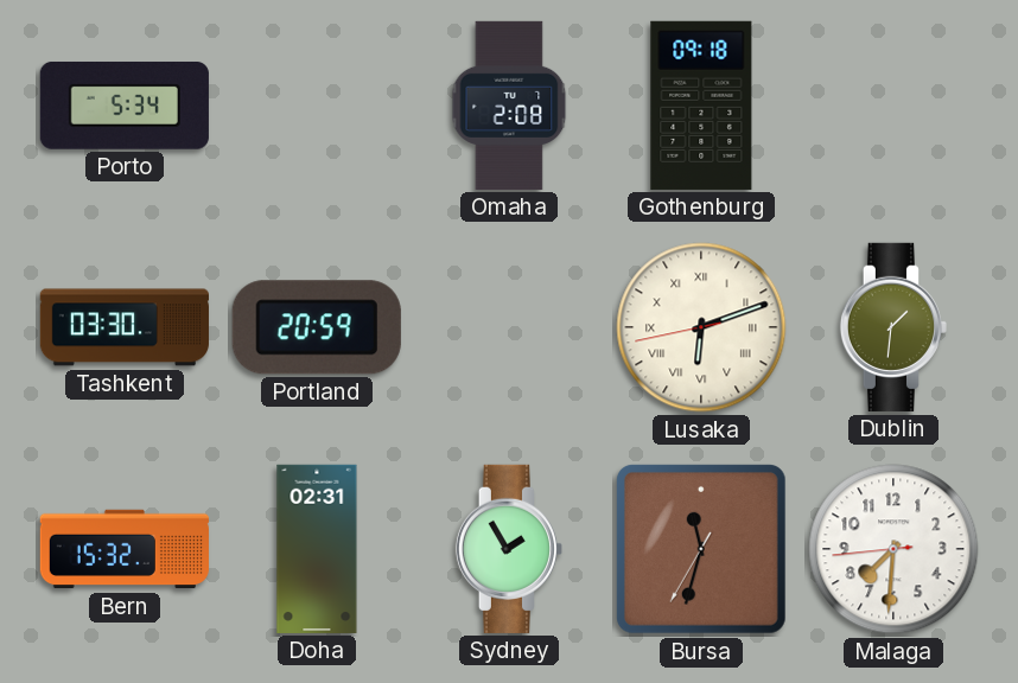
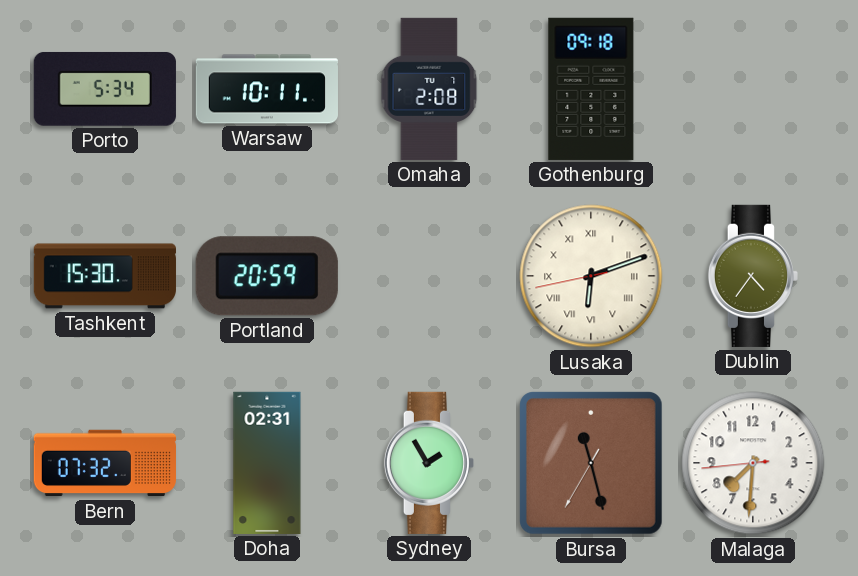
Warsaw: none -> 10:11 (267, 89)
Tashkent: 03:30 -> 15:30 (105, 276)
Dublin: 1:31 -> 4:36 (753, 276)
Bern: 15:32 -> 07:32 (105, 463)
Bursa: 11:32 -> 11:27 (591, 463)
